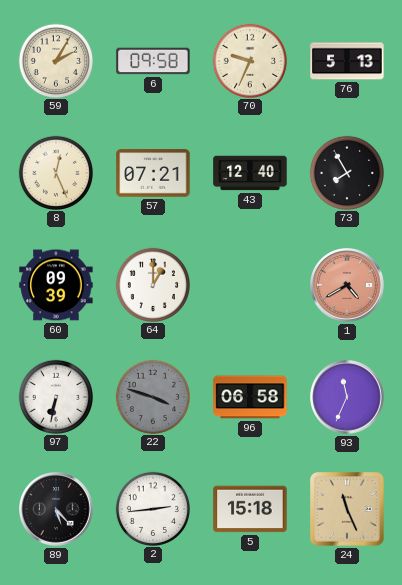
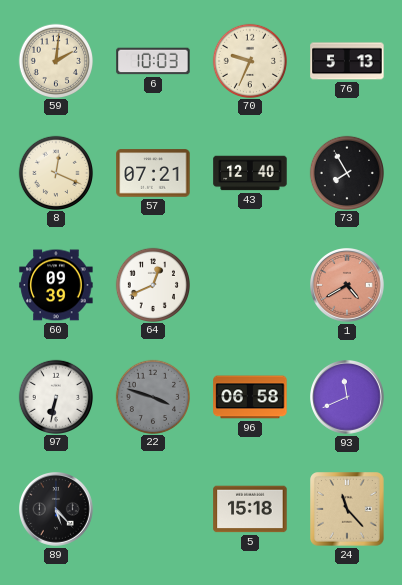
59: 2:05 -> 2:01 (55, 60)
6: 09:58 -> 10:03 (153, 61)
8: 12:26 -> 12:19 (55, 172)
64: 1:00 -> 12:41 (152, 284)
93: 11:34 -> 11:41 (348, 398)
2: 2:44 -> none (152, 508)
24: 11:26 -> 11:23 (347, 509)
